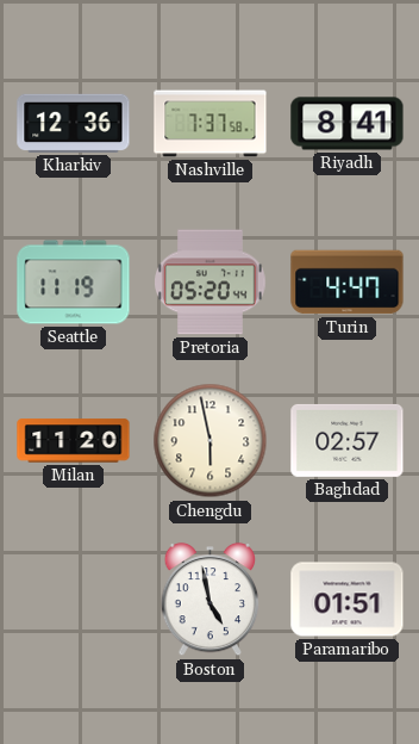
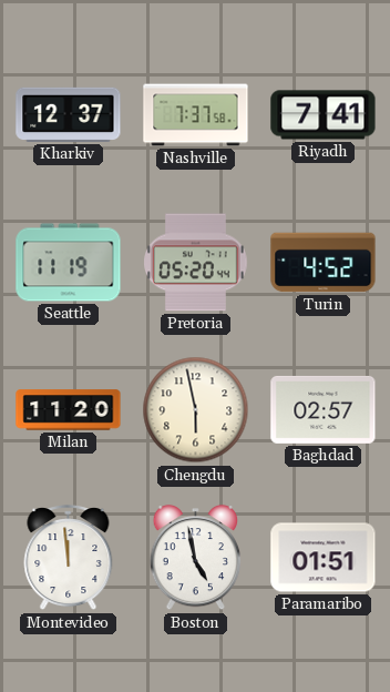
Kharkiv: 12:36 -> 12:37 (69, 114)
Riyadh: 8:41 -> 7:41 (324, 115)
Turin: 4:47 -> 4:52 (324, 263)
Montevideo: none -> 11:59 (69, 559)
